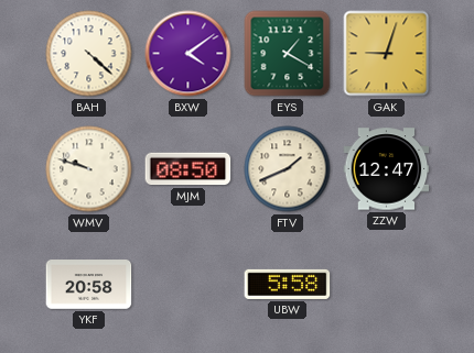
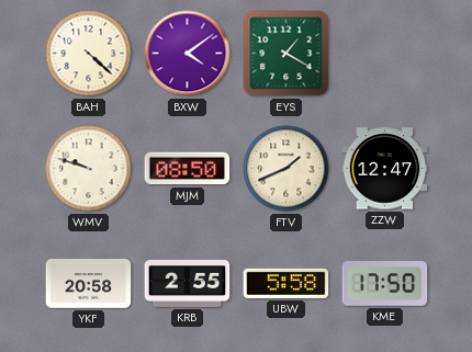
GAK: 9:03 -> none (387, 54)
KRB: none -> 2:55 (188, 283)
KME: none -> 17:50 (385, 284)
